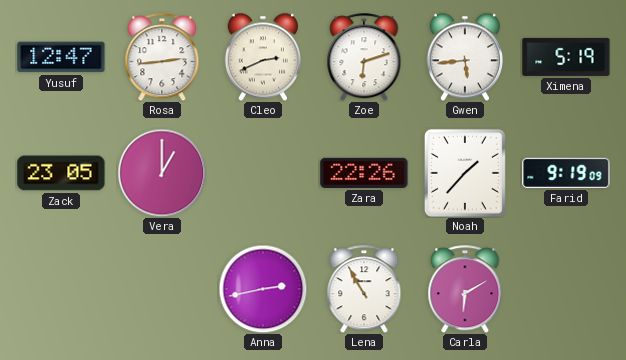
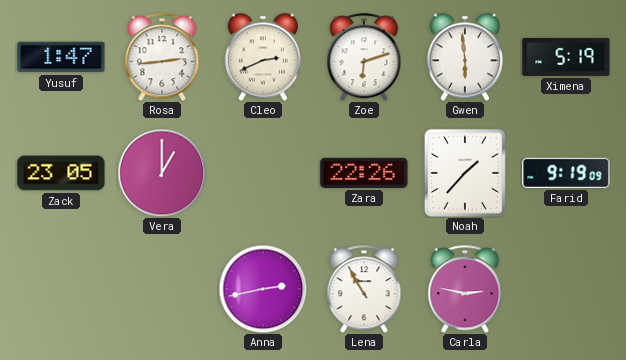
Yusuf: 12:47 -> 1:47 (61, 57)
Gwen: 5:44 -> 5:59 (465, 57)
Carla: 6:10 -> 2:47 (465, 289)
